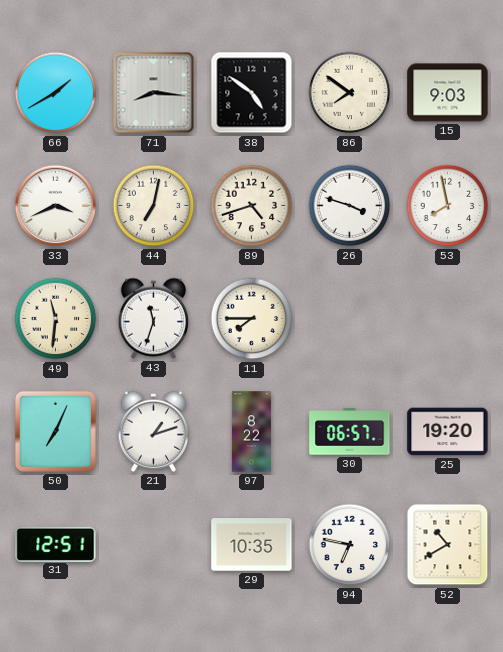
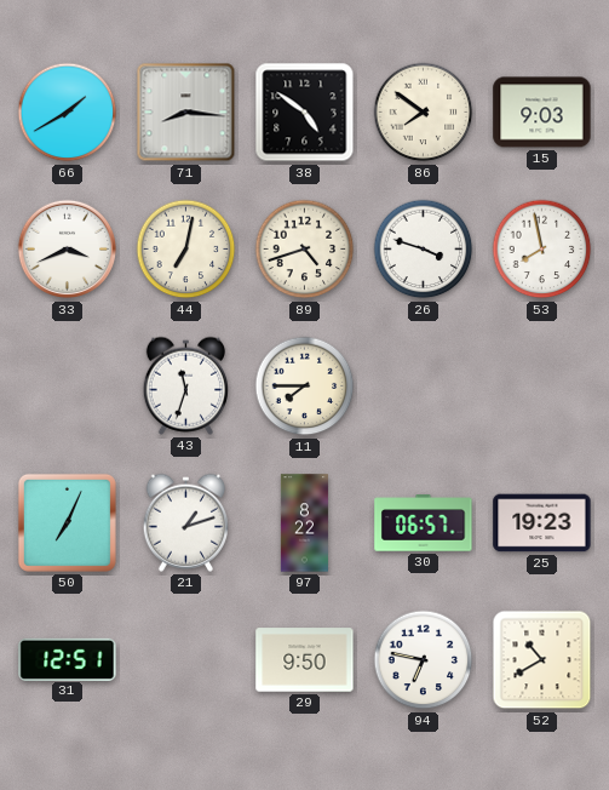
49: 11:31 -> none (56, 319)
25: 19:20 -> 19:23 (542, 523)
29: 10:35 -> 9:50 (305, 660)
